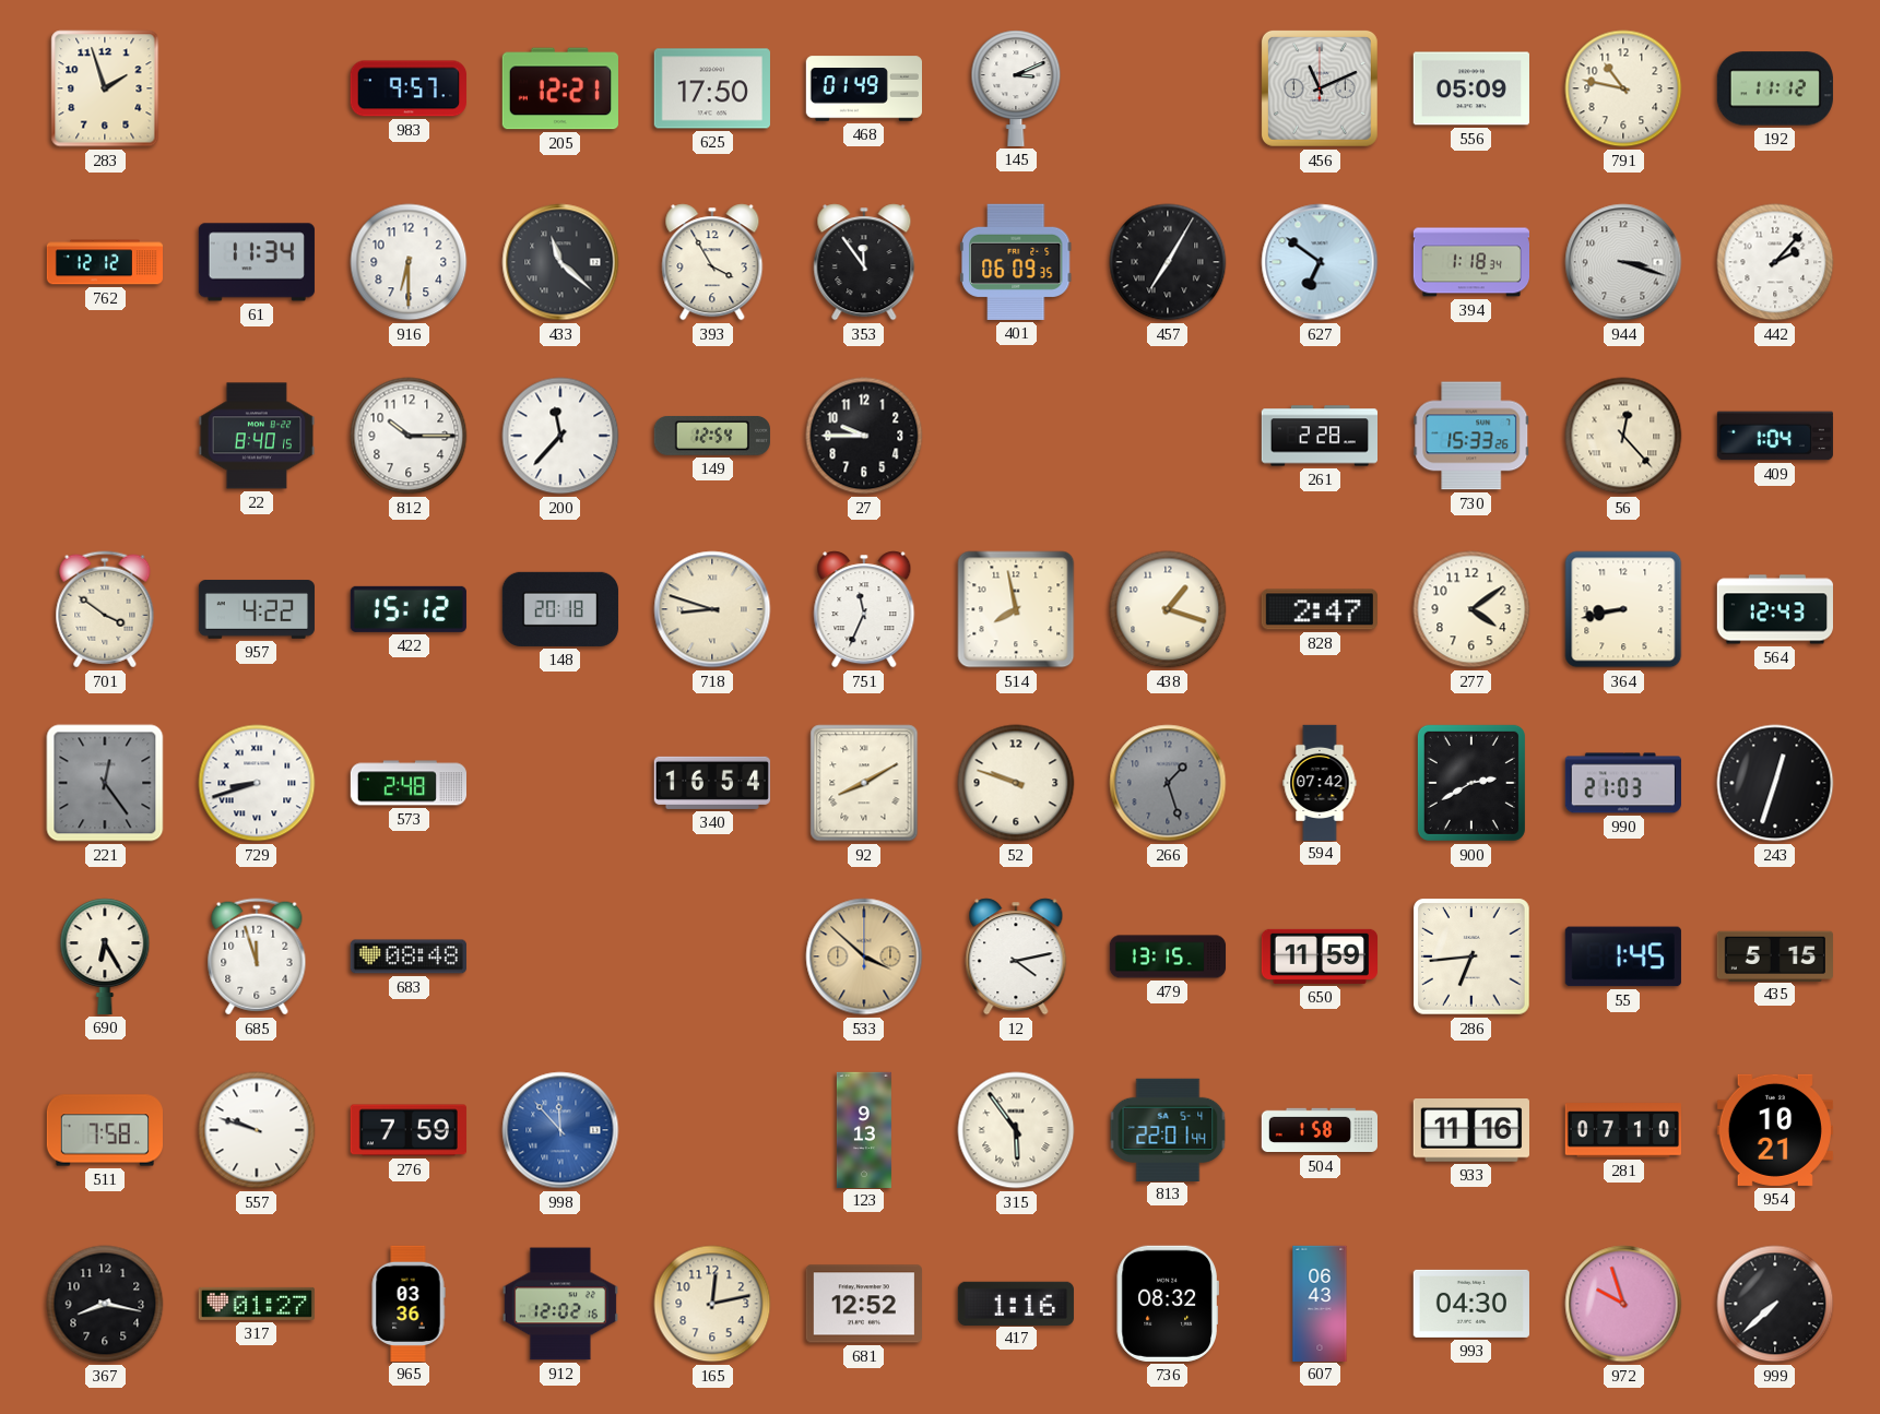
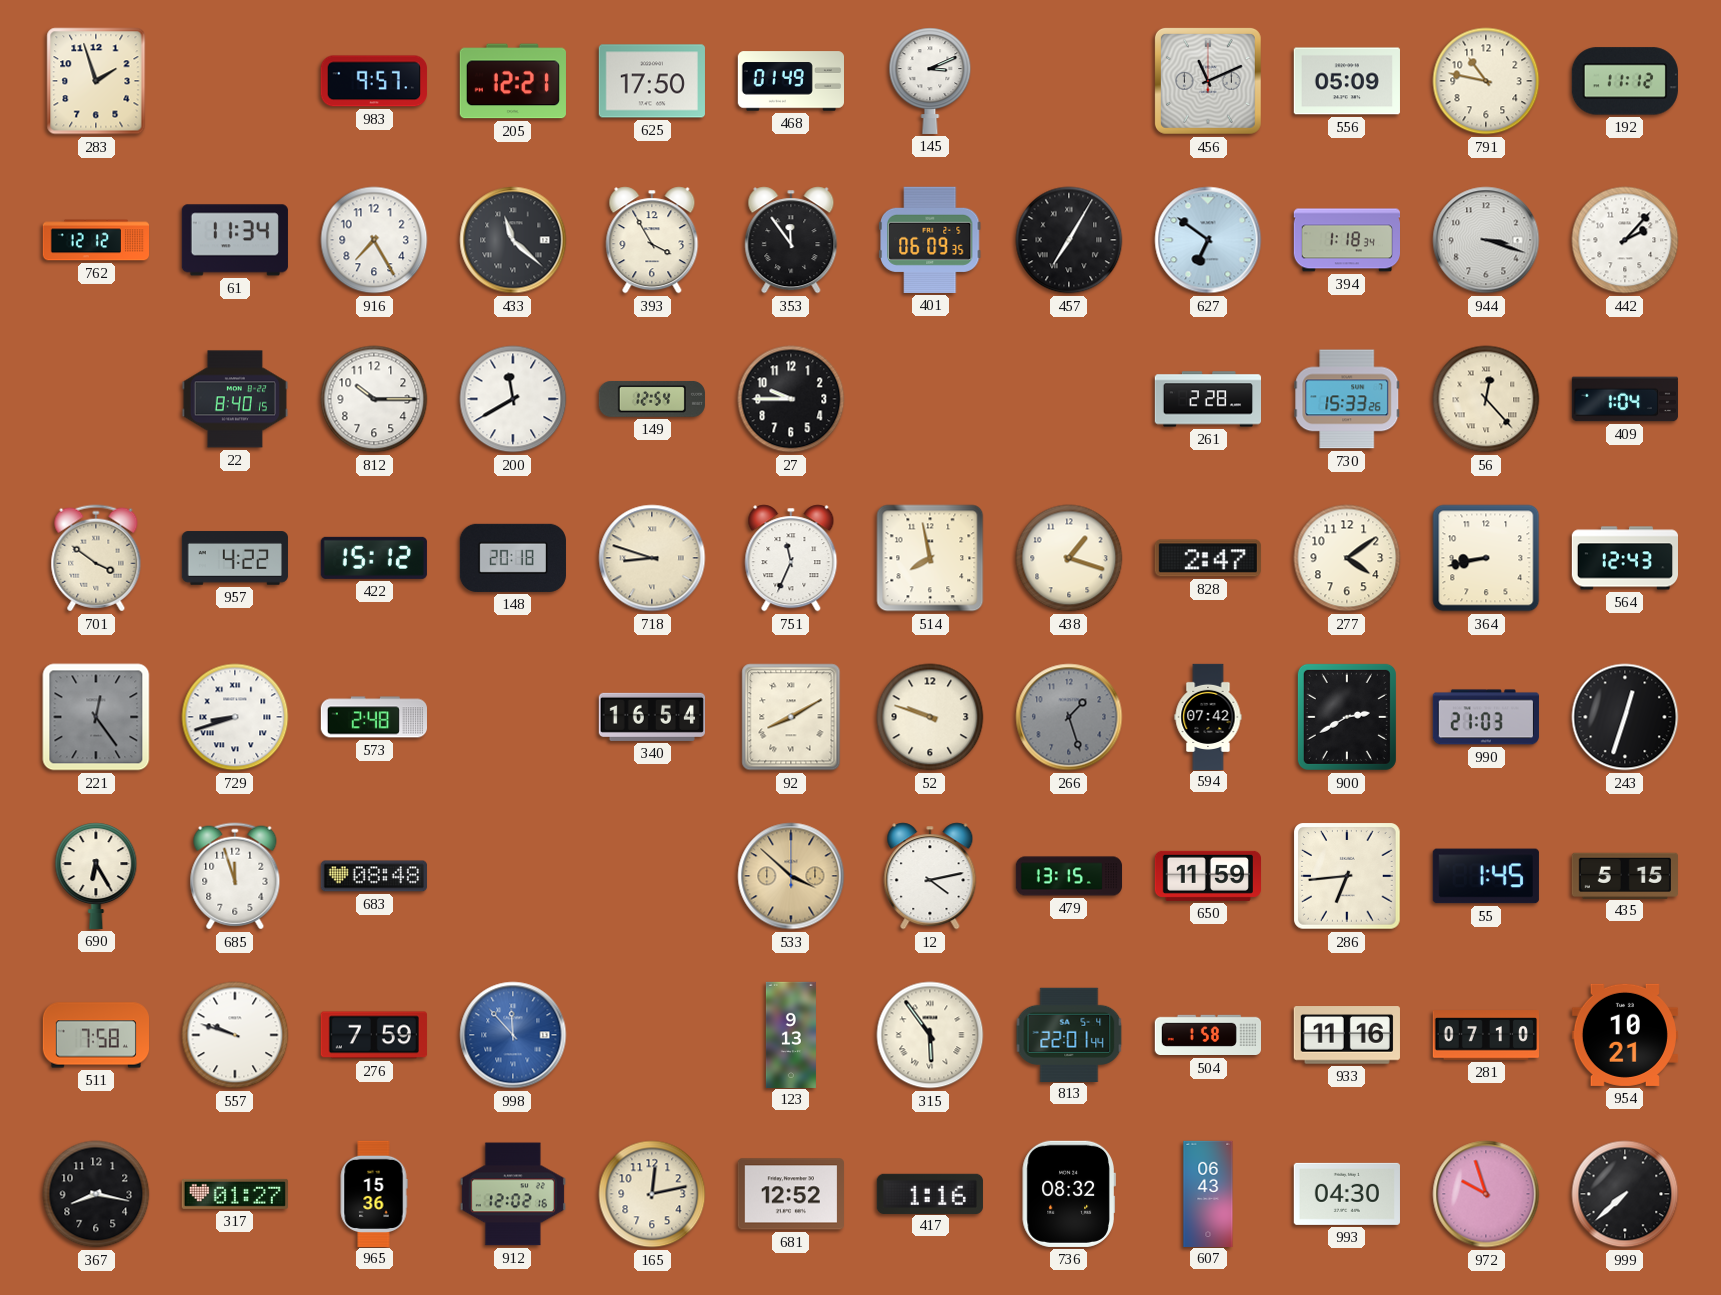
916: 6:30 -> 7:25 (374, 240)
200: 11:37 -> 11:40 (513, 399)
965: 03:36 -> 15:36 (374, 1193)
